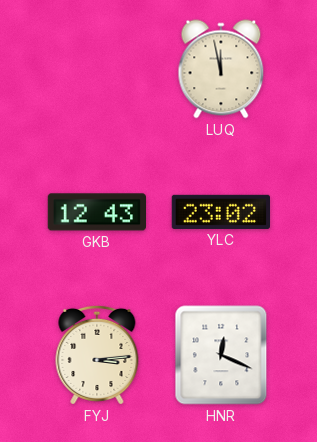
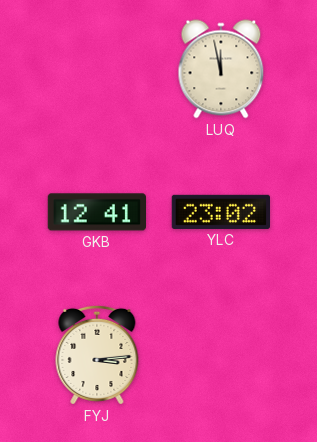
GKB: 12:43 -> 12:41 (96, 212)
HNR: 12:19 -> none (221, 355)
